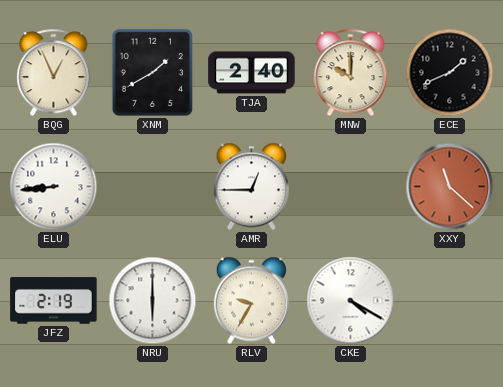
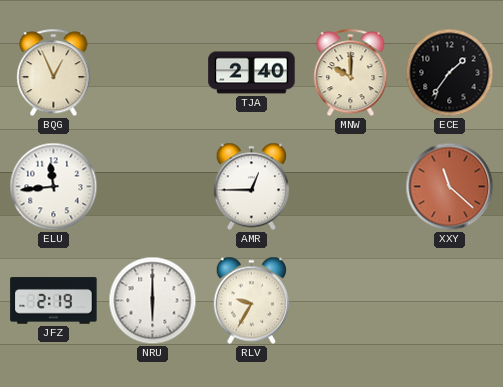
XNM: 1:40 -> none (152, 72)
ECE: 1:41 -> 1:36 (450, 73)
ELU: 8:44 -> 11:44 (54, 187)
CKE: 4:20 -> none (351, 301)
